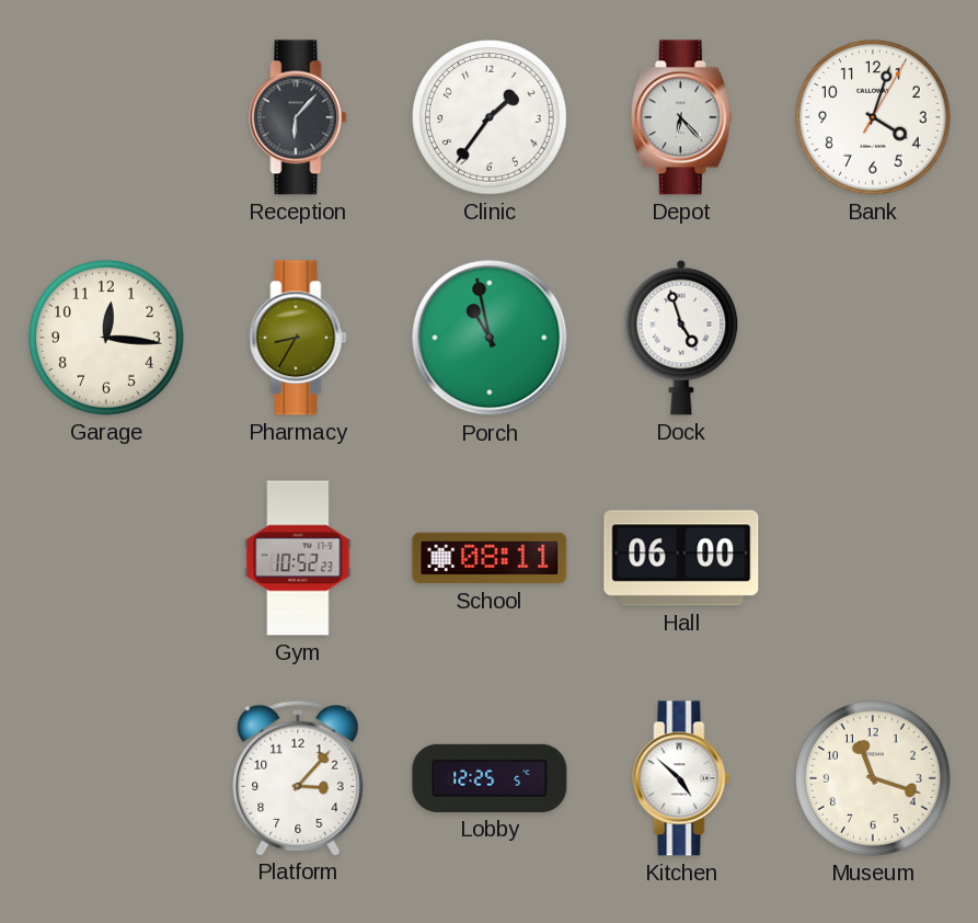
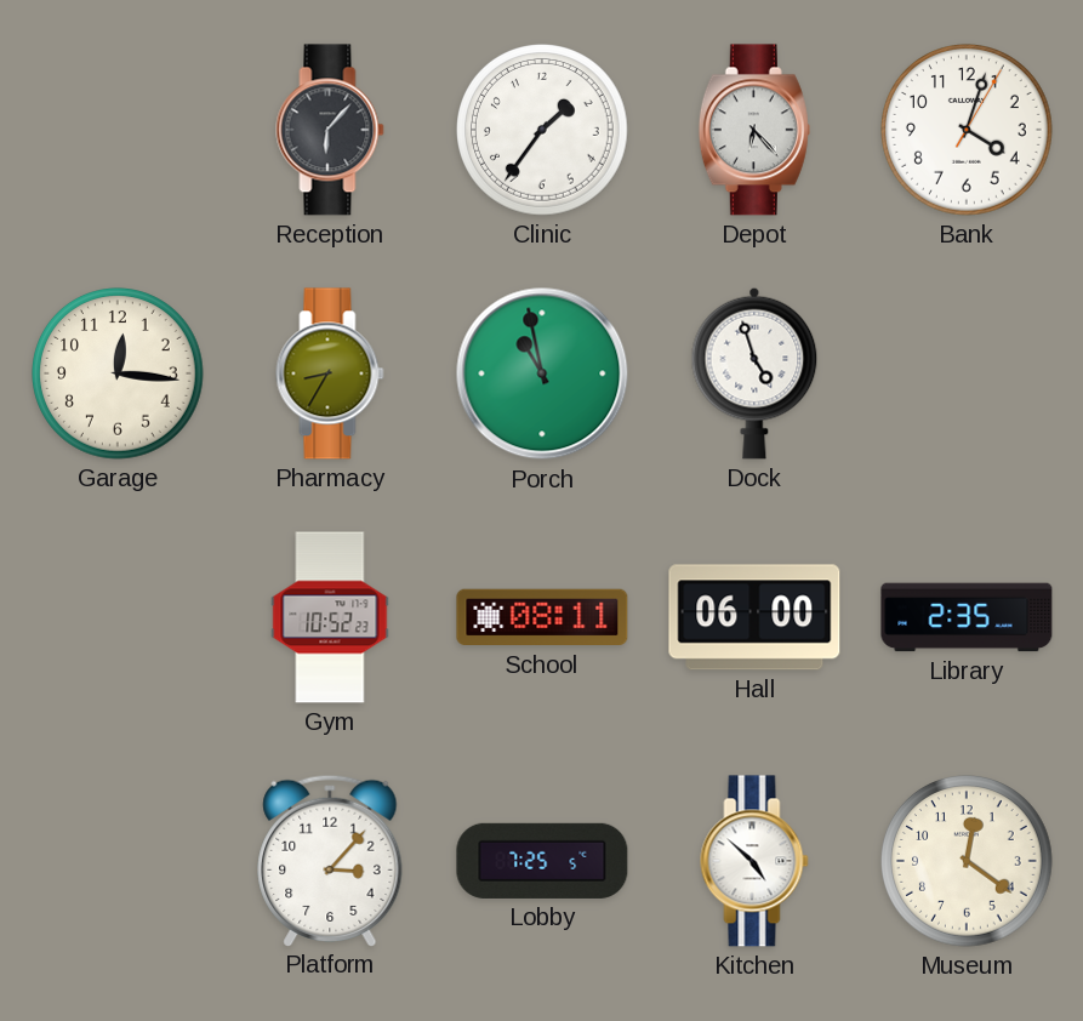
Library: none -> 2:35 (967, 617)
Lobby: 12:25 -> 7:25 (542, 861)
Museum: 11:18 -> 12:21 (968, 862)
